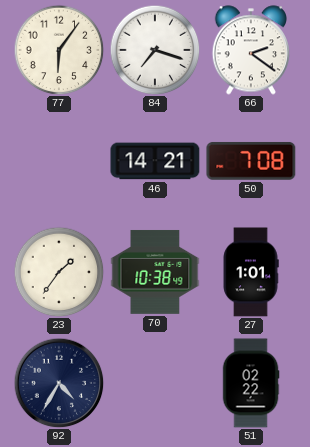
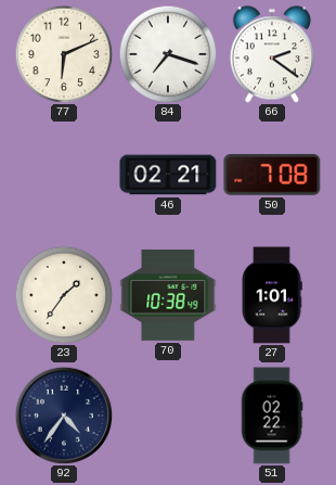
77: 6:06 -> 6:11 (64, 54)
46: 14:21 -> 02:21 (168, 175)
92: 4:35 -> 4:36 (64, 416)
